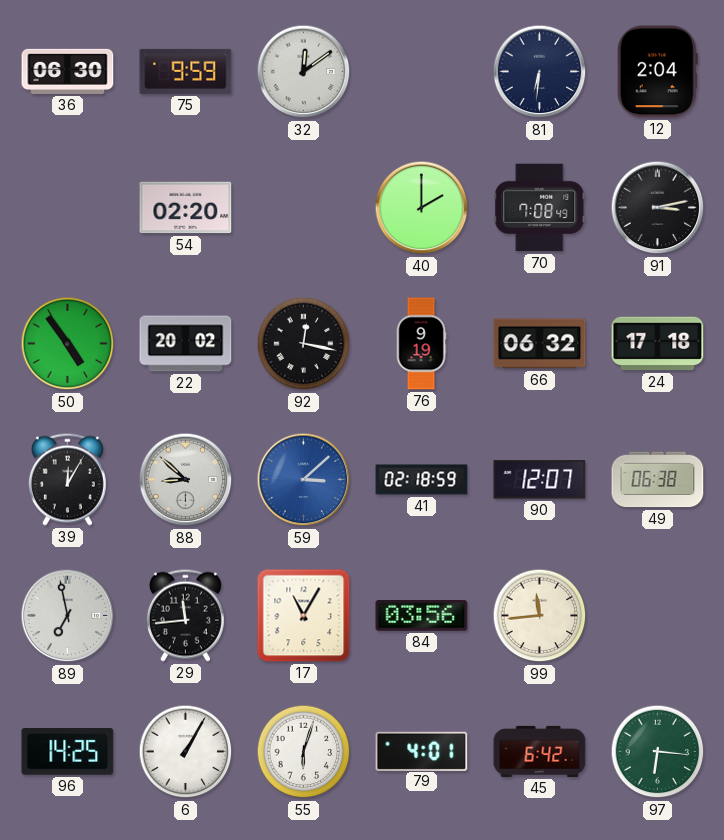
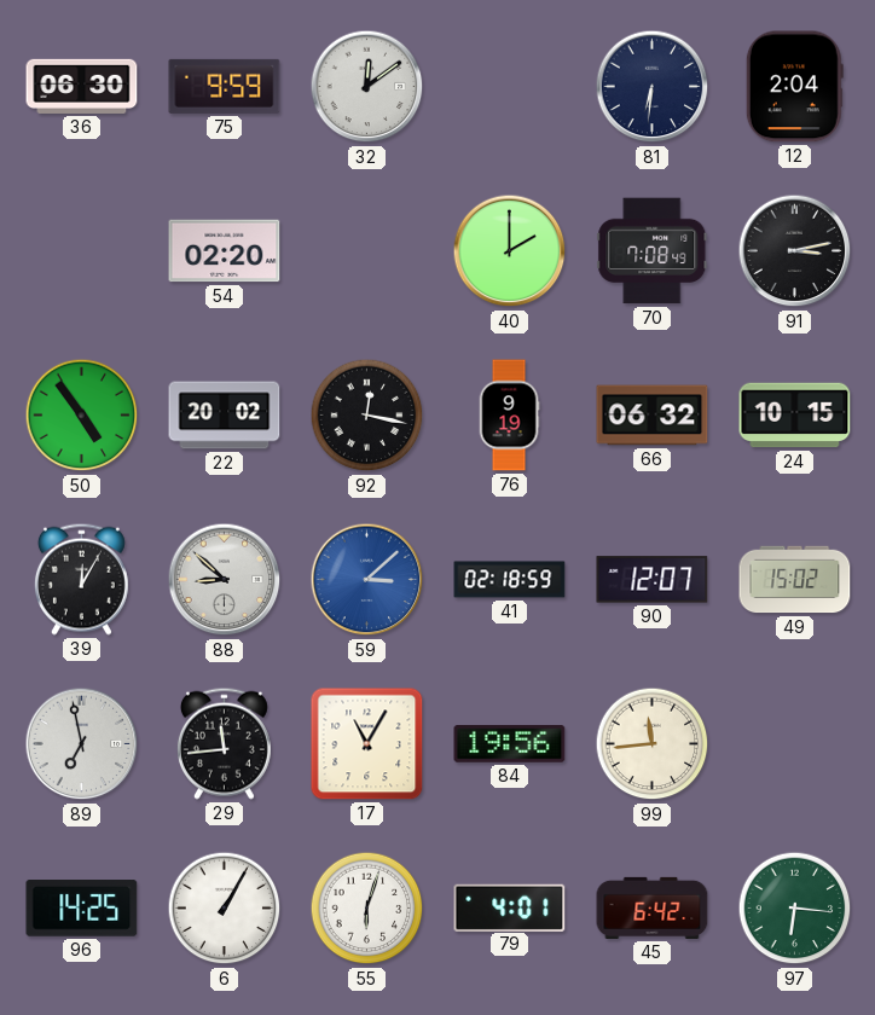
24: 17:18 -> 10:15 (795, 416)
49: 06:38 -> 15:02 (795, 580)
84: 03:56 -> 19:56 (510, 744)
